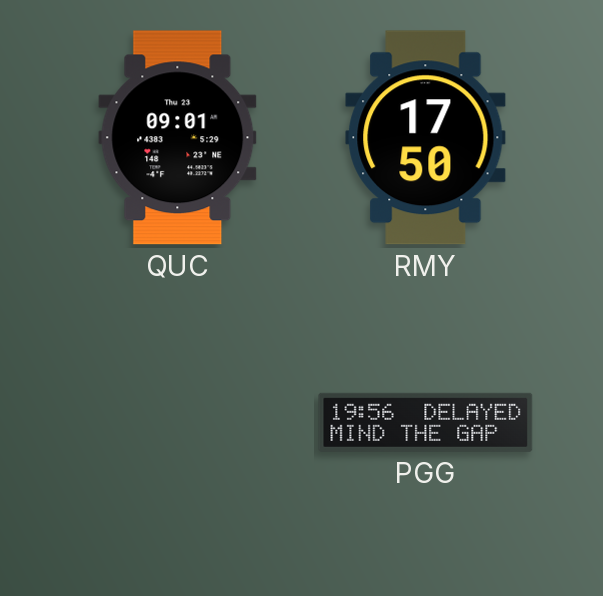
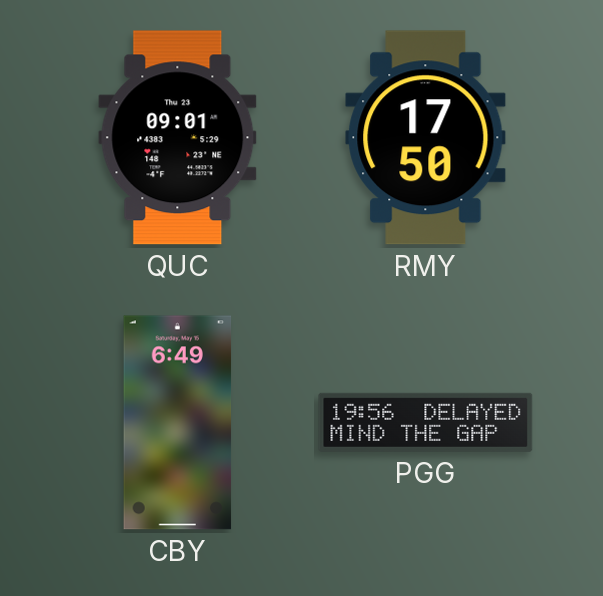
CBY: none -> 6:49 (178, 423)
